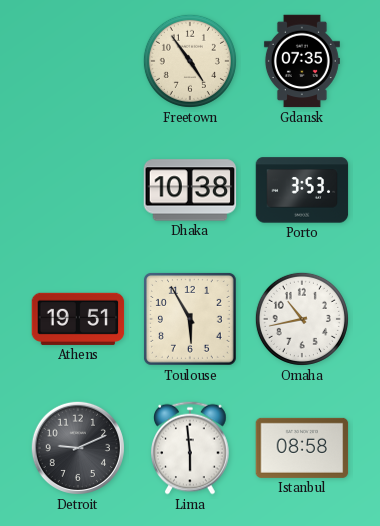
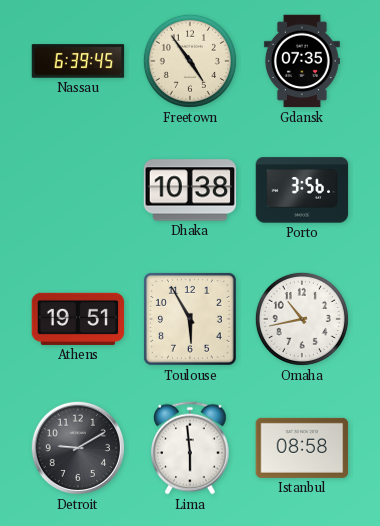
Nassau: none -> 6:39 (78, 61)
Porto: 3:53 -> 3:56 (302, 190)
Detroit: 9:11 -> 9:10 (78, 448)
